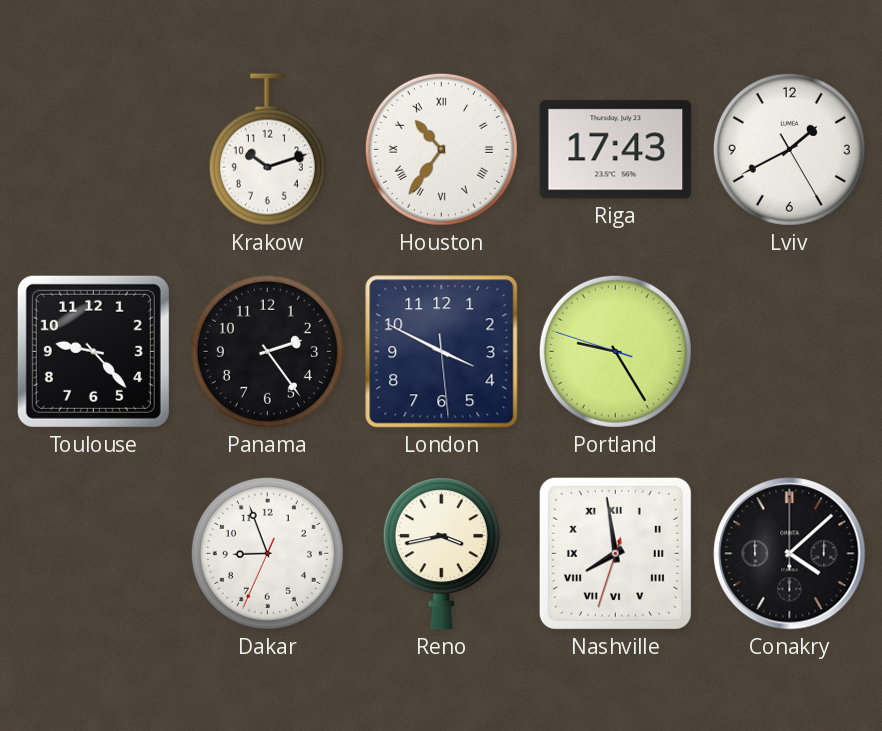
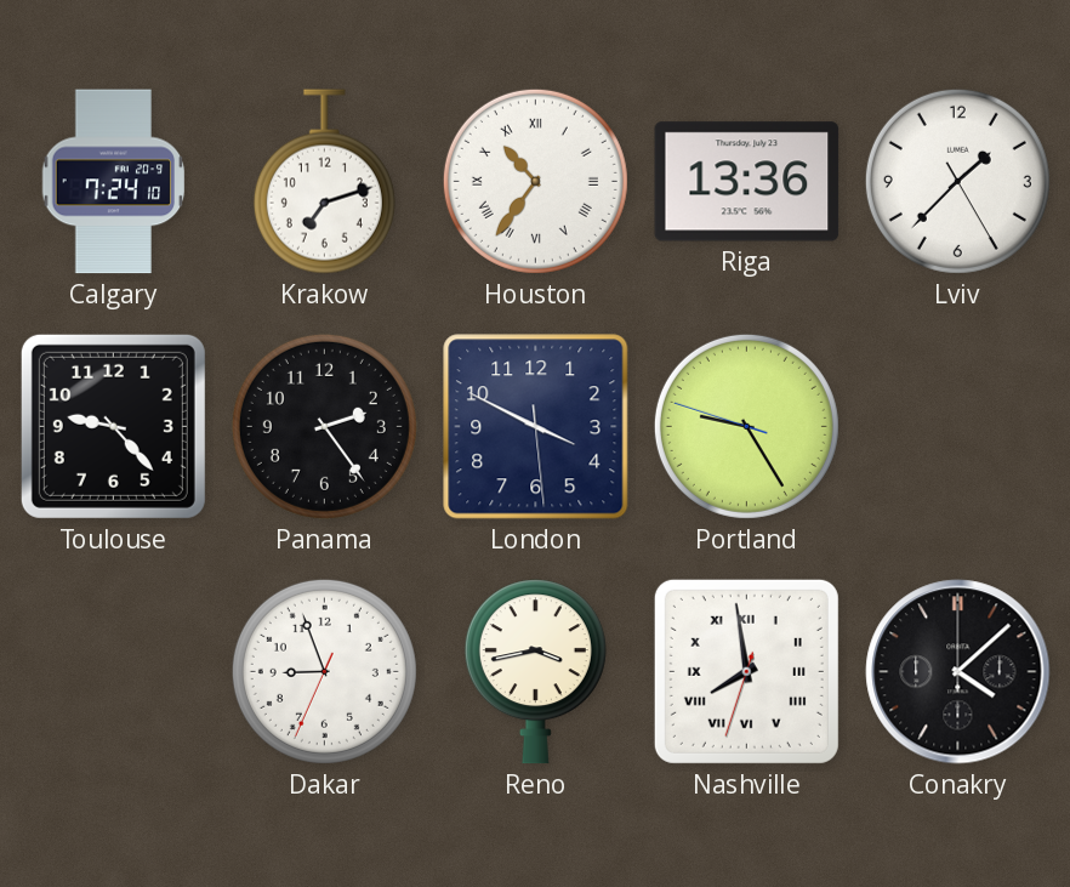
Calgary: none -> 7:24 (114, 182)
Krakow: 10:12 -> 7:12 (324, 182)
Riga: 17:43 -> 13:36 (747, 182)
Lviv: 1:40 -> 1:37 (957, 181)
